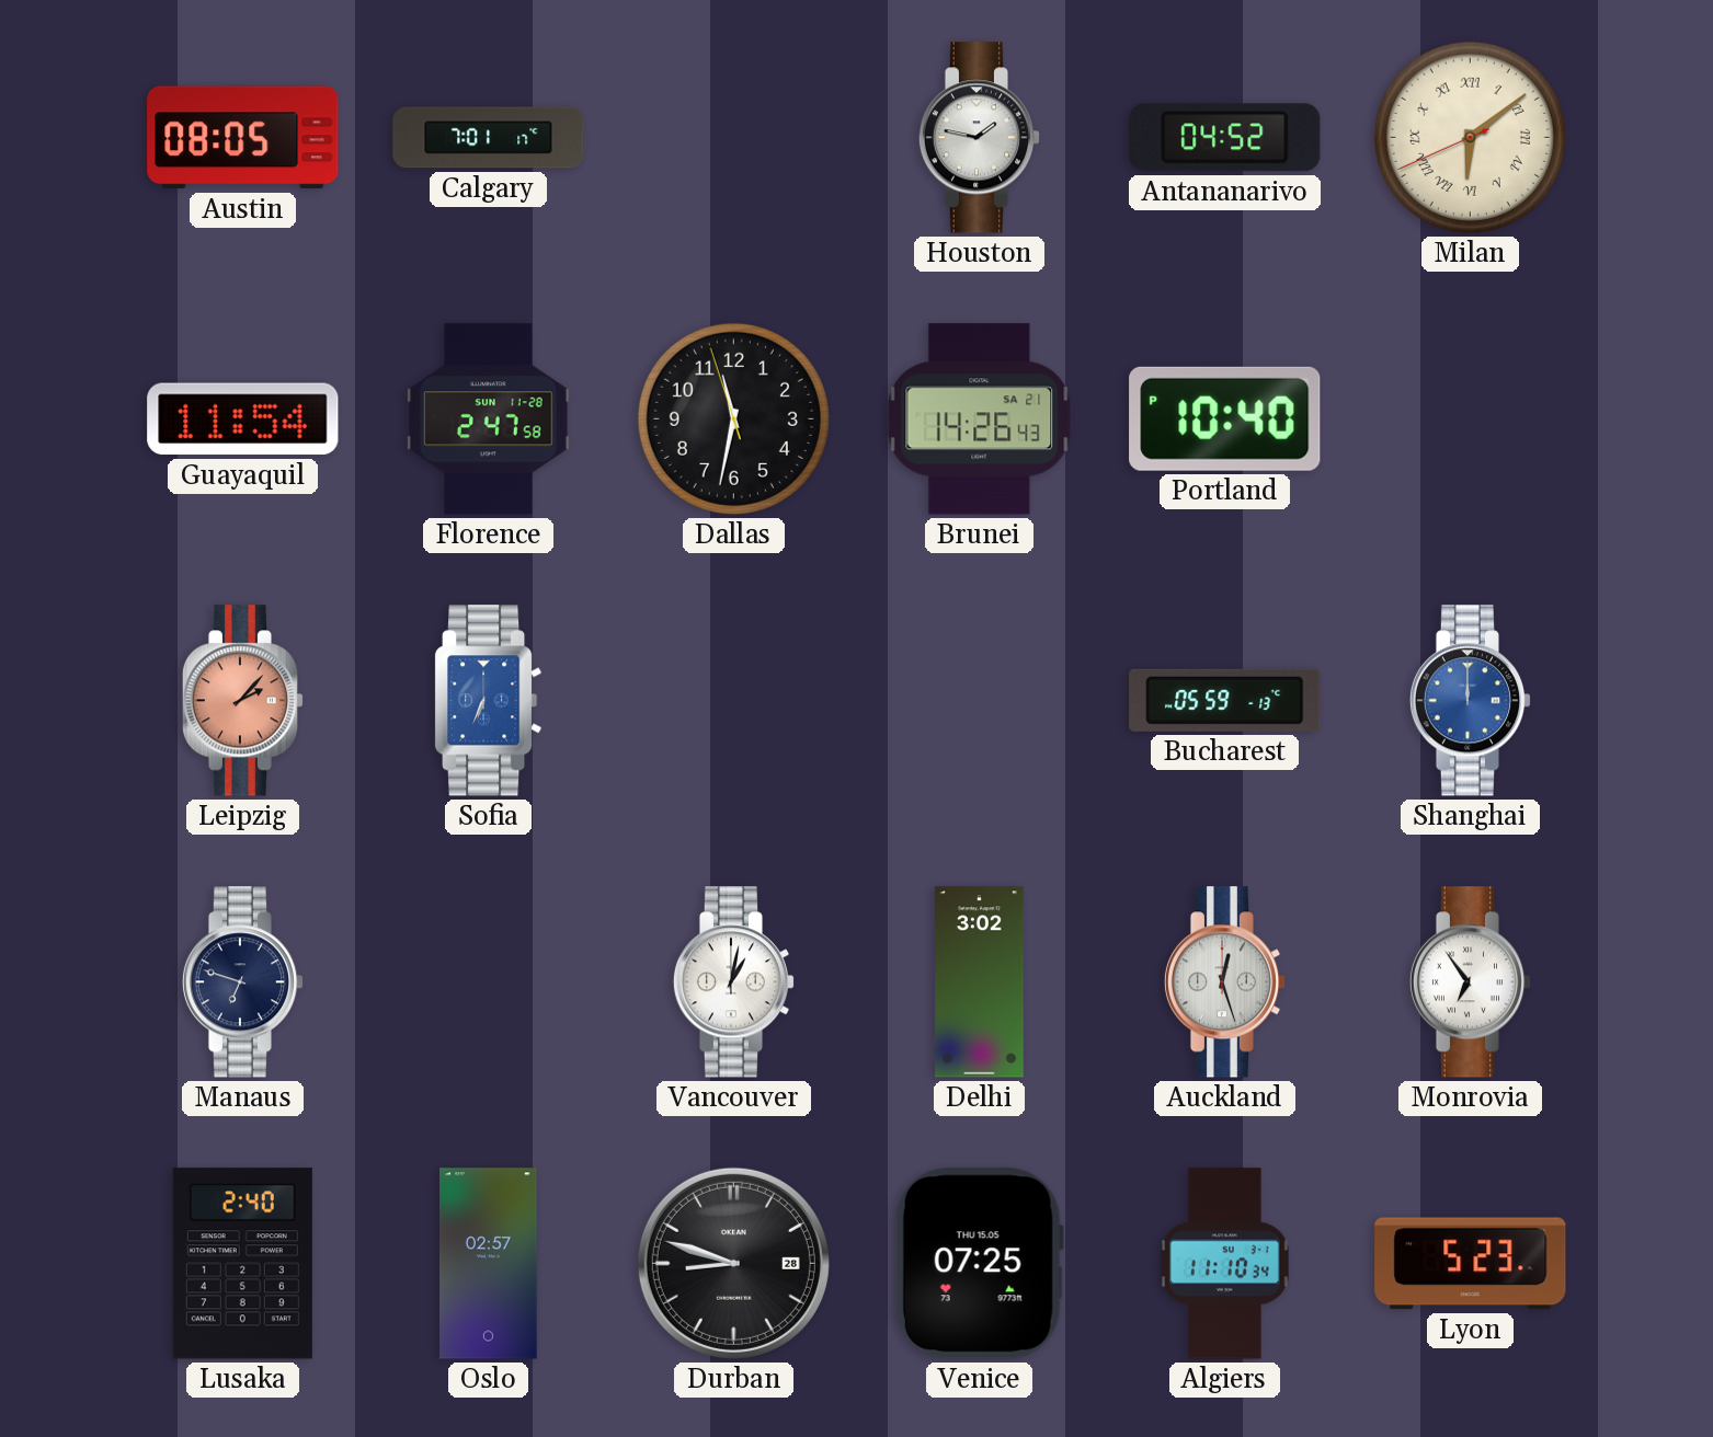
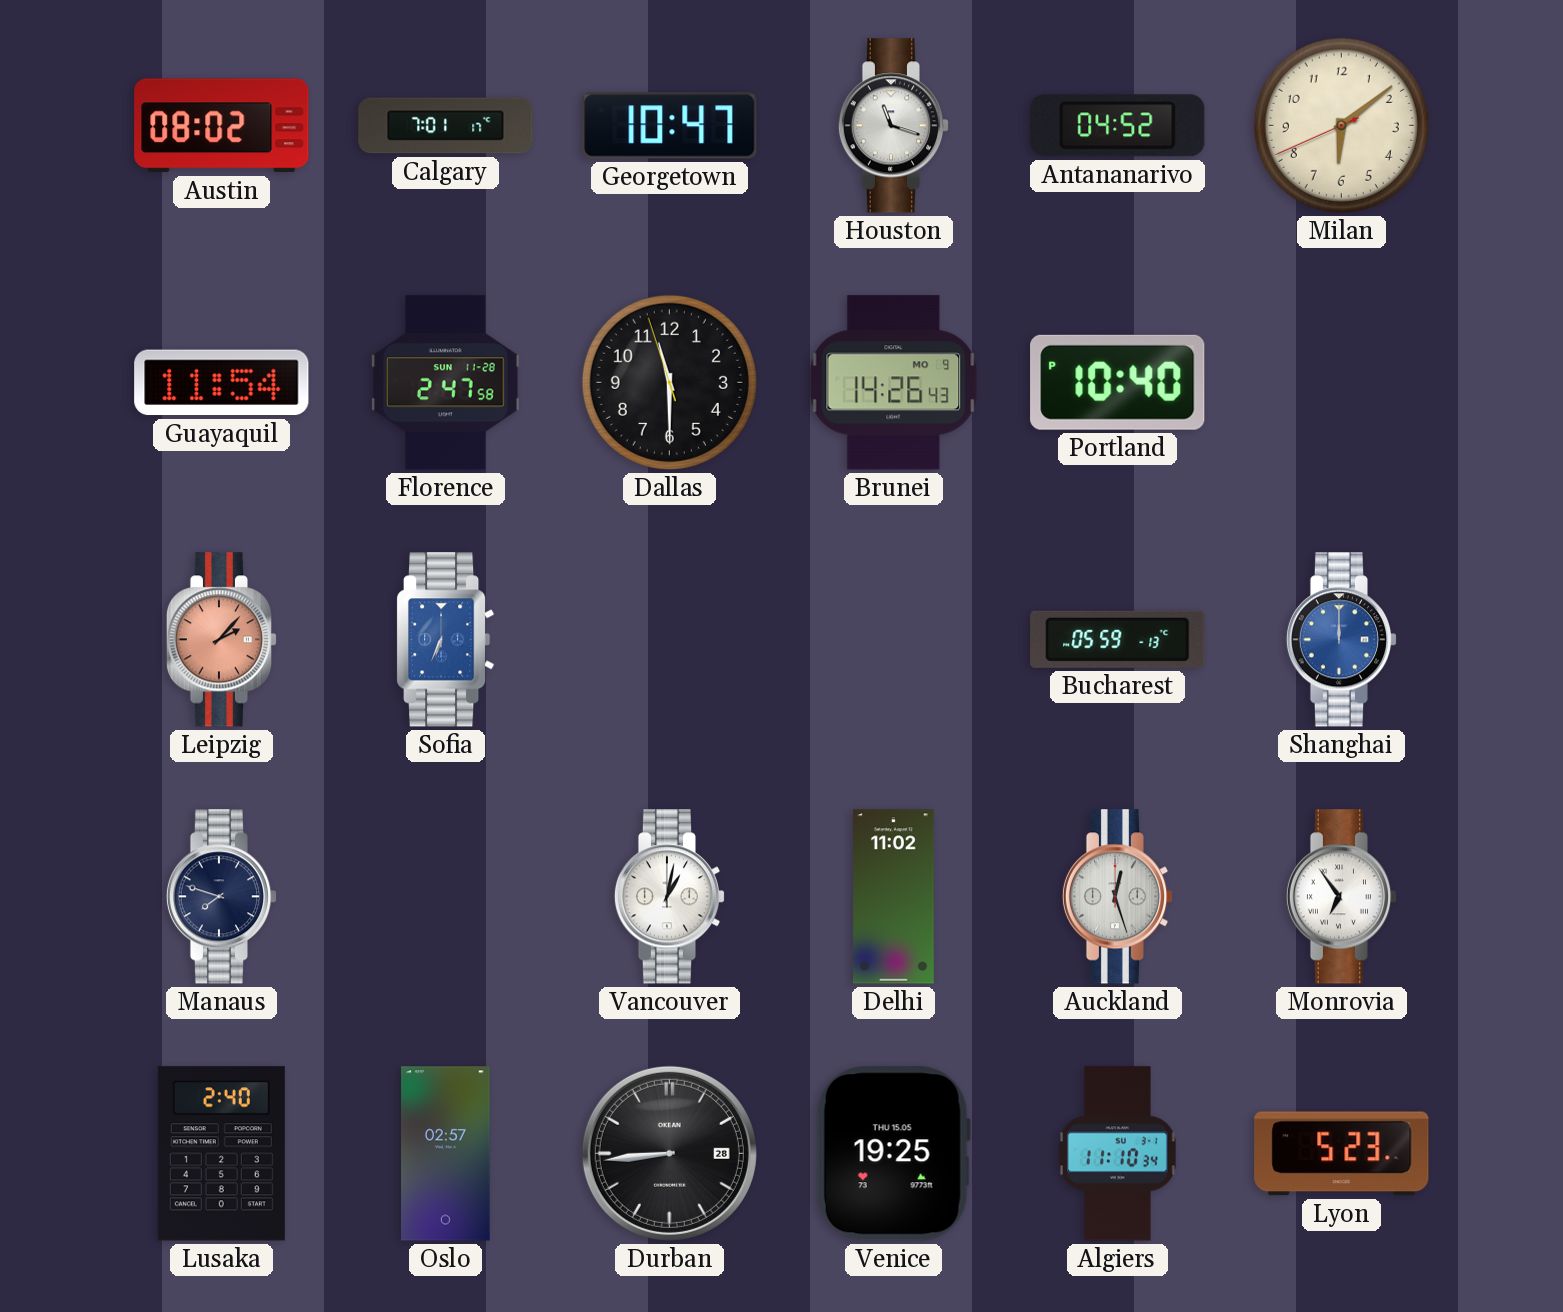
Austin: 08:05 -> 08:02 (222, 126)
Georgetown: none -> 10:47 (670, 126)
Houston: 1:47 -> 11:18 (894, 126)
Milan numerals: Roman -> Arabic (1341, 125)
Dallas: 11:31 -> 11:29 (669, 382)
Brunei date: SA 21 -> MO 9 (894, 383)
Manaus: 6:48 -> 7:48 (222, 897)
Delhi: 3:02 -> 11:02 (894, 897)
Durban: 8:48 -> 8:44 (669, 1153)
Venice: 07:25 -> 19:25 (893, 1154)
